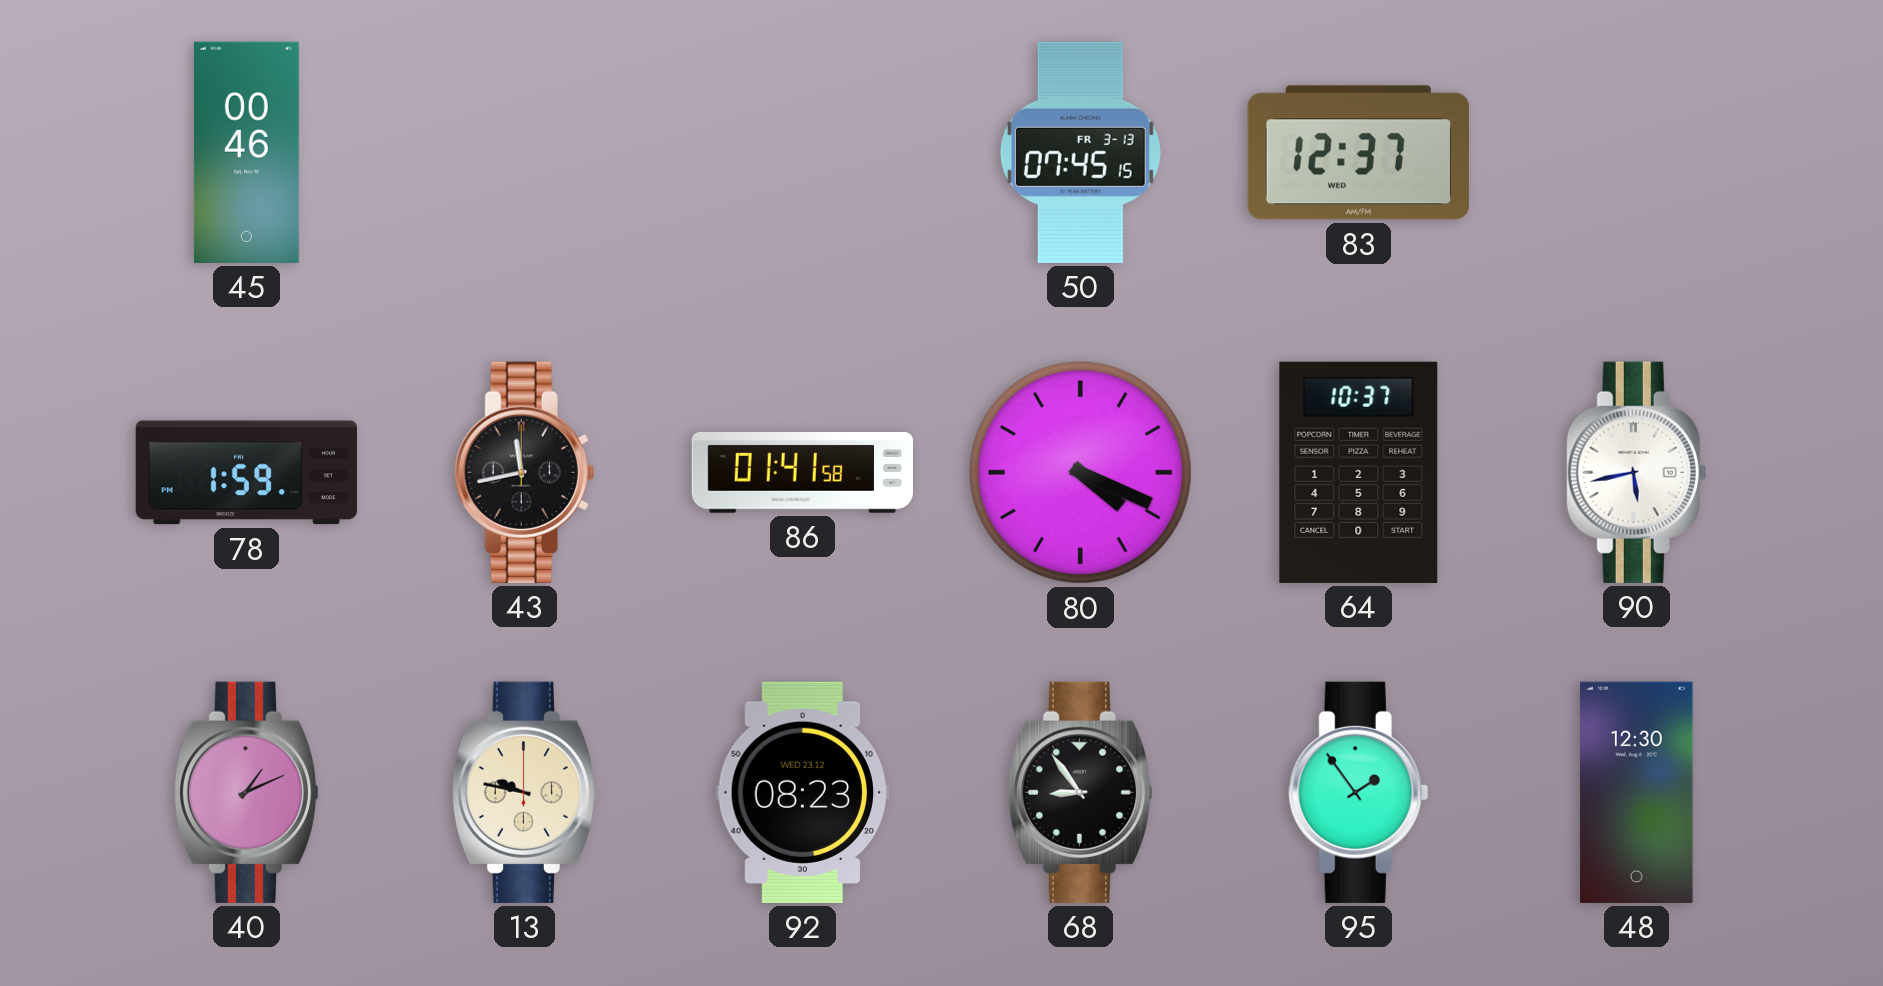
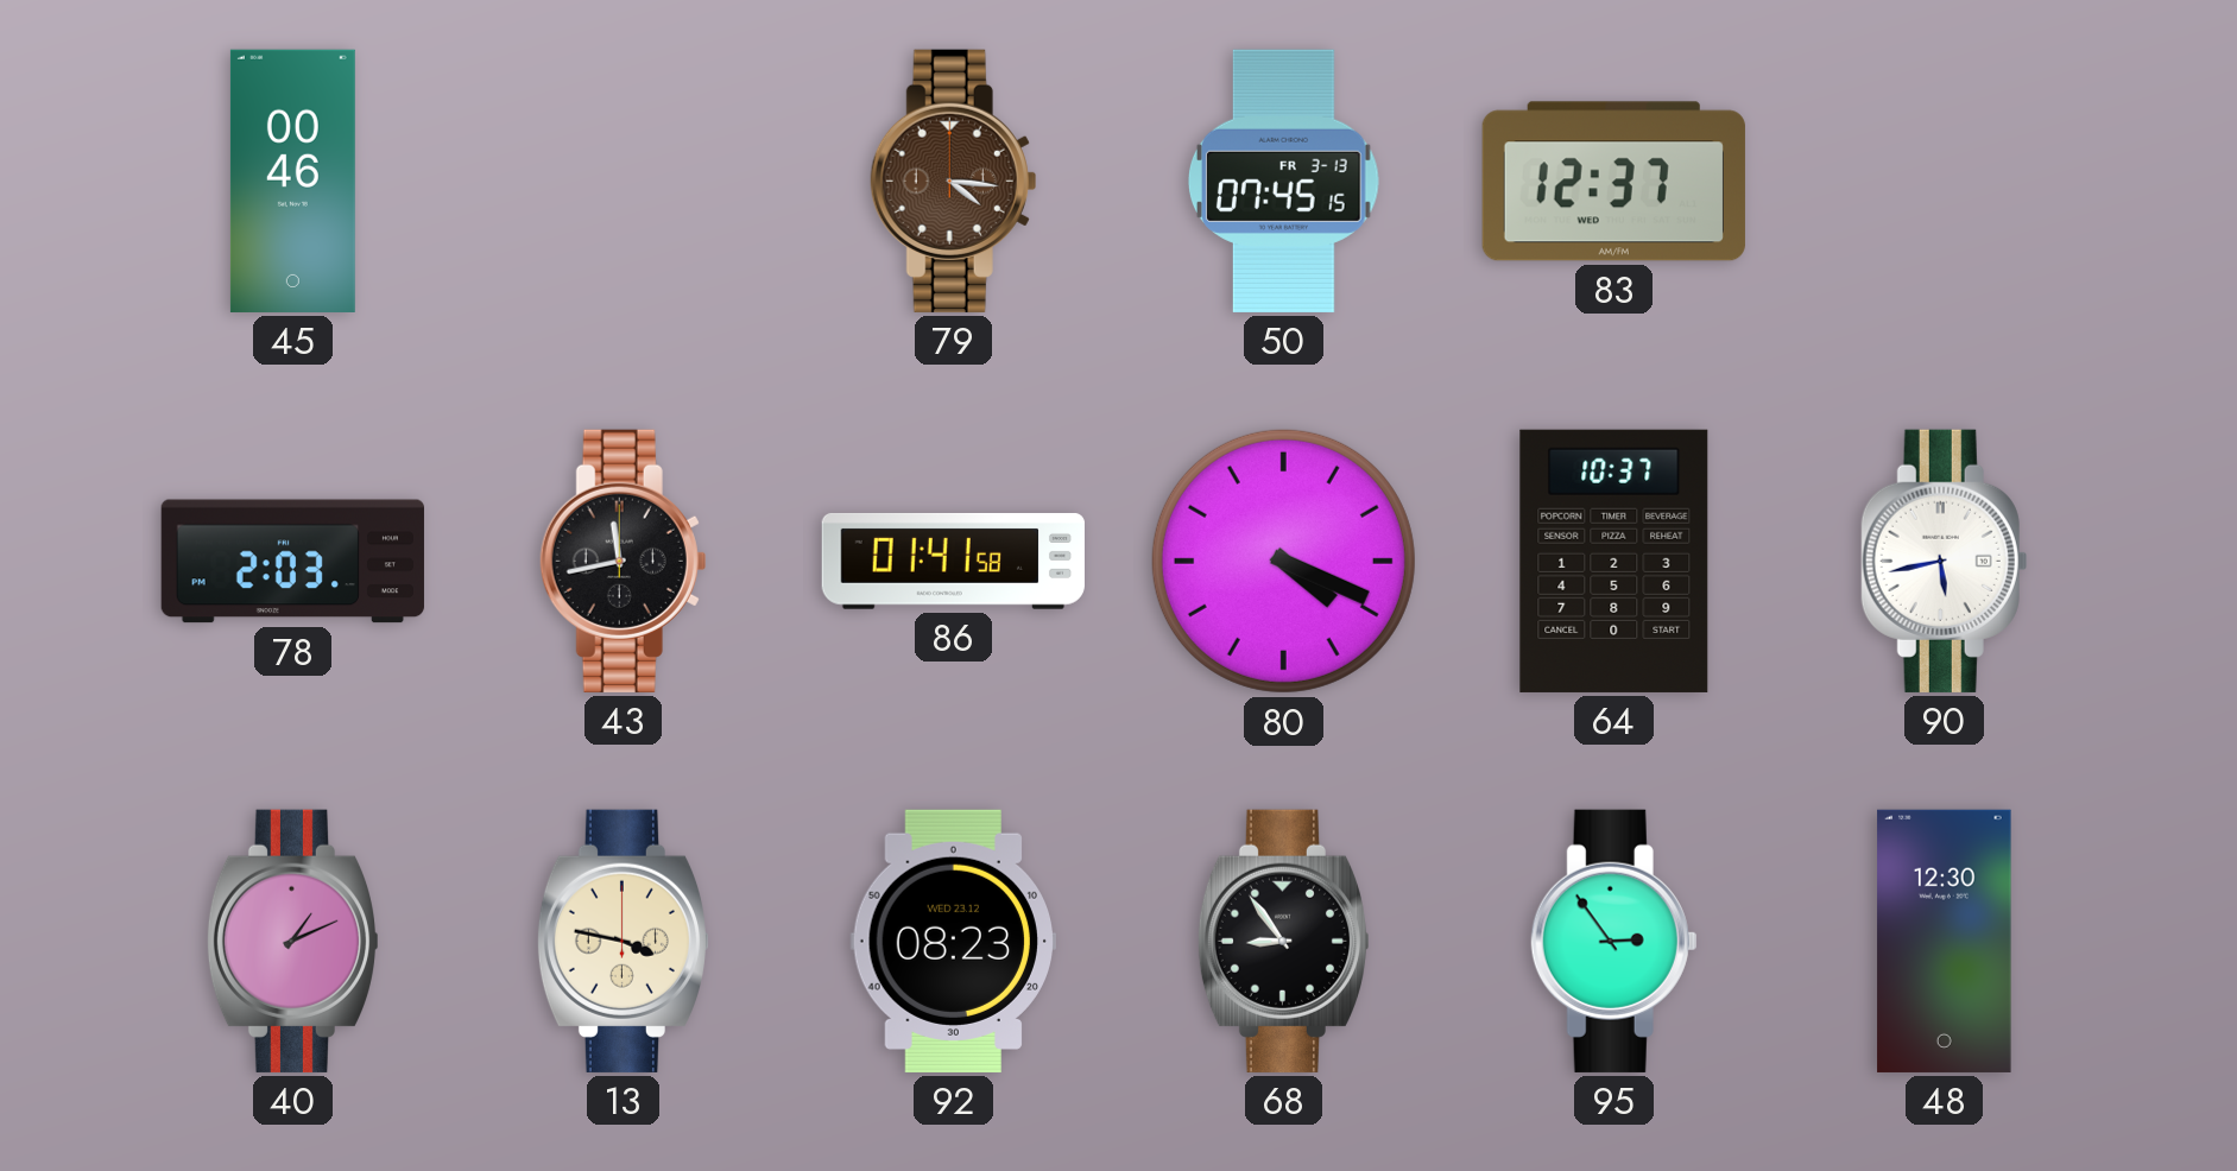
79: none -> 4:16 (954, 181)
78: 1:59 -> 2:03 (292, 562)
13: 9:47 -> 3:47 (623, 941)
95: 1:54 -> 2:54 (1614, 941)
